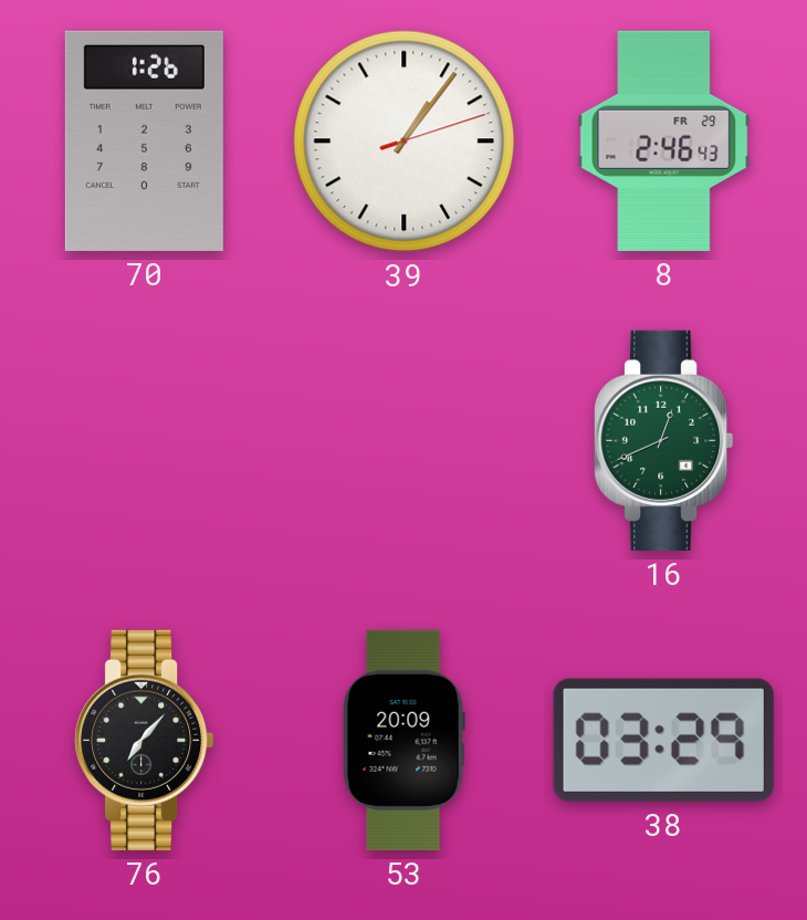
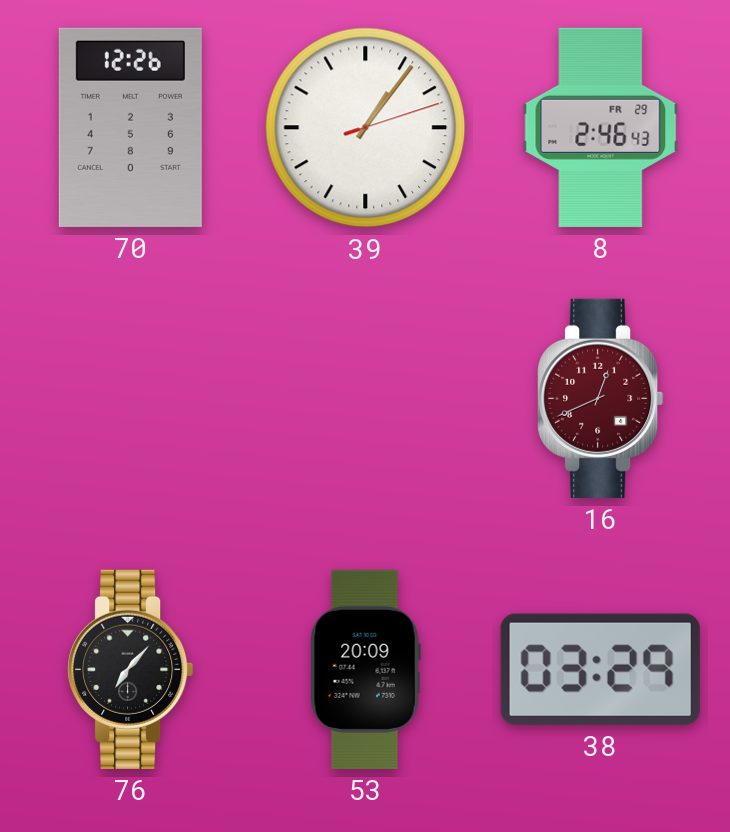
70: 1:26 -> 12:26 (130, 127)
16 dial: green -> burgundy (601, 398)
